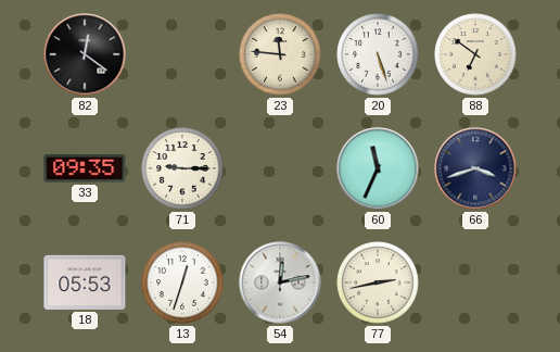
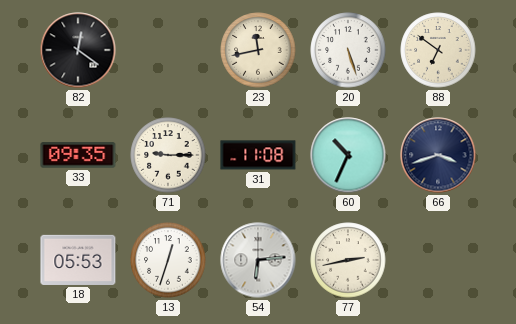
23: 11:46 -> 11:43 (258, 50)
31: none -> 11:08 (258, 155)
60: 11:34 -> 10:34 (348, 155)
54: 12:13 -> 6:14 (258, 260)
